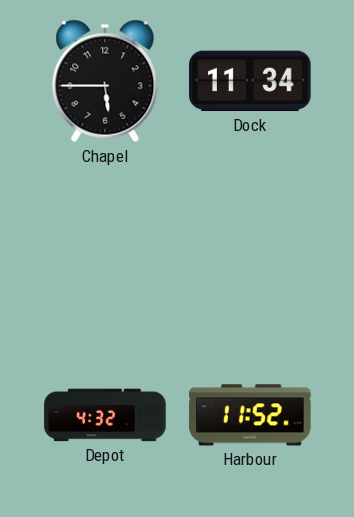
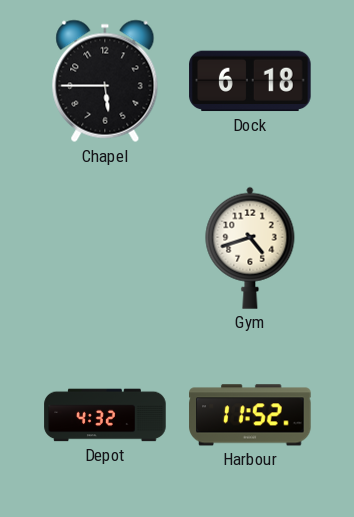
Dock: 11:34 -> 6:18 (250, 81)
Gym: none -> 4:42 (250, 248)
